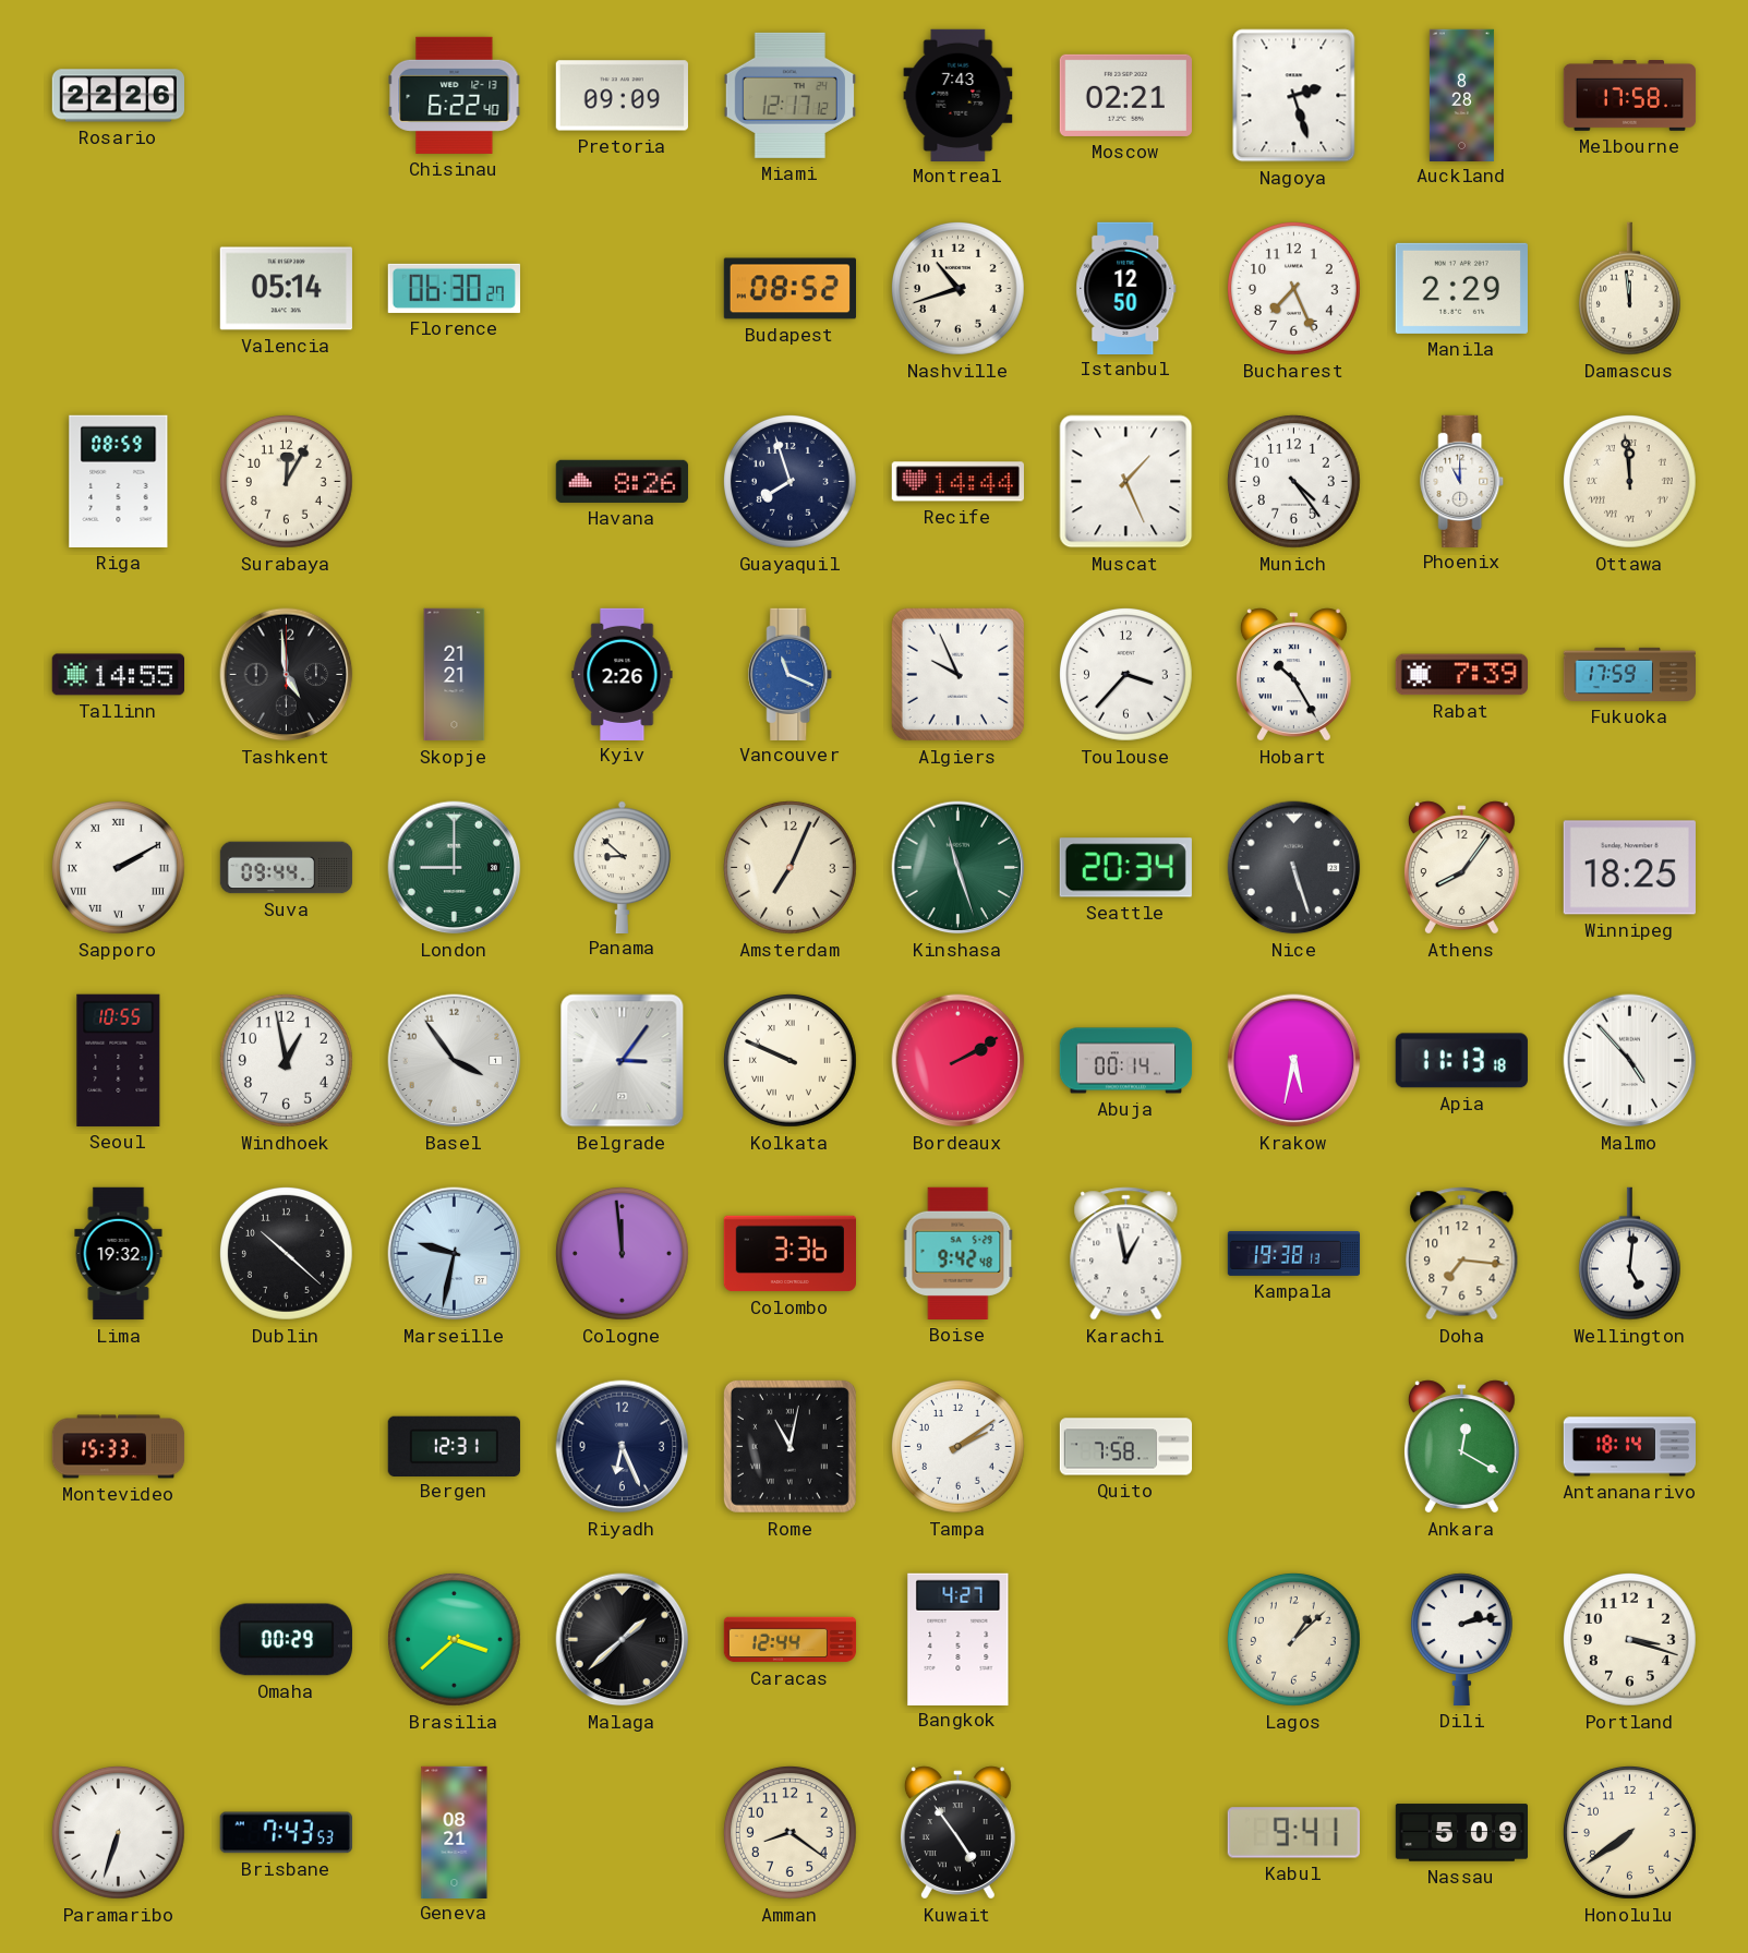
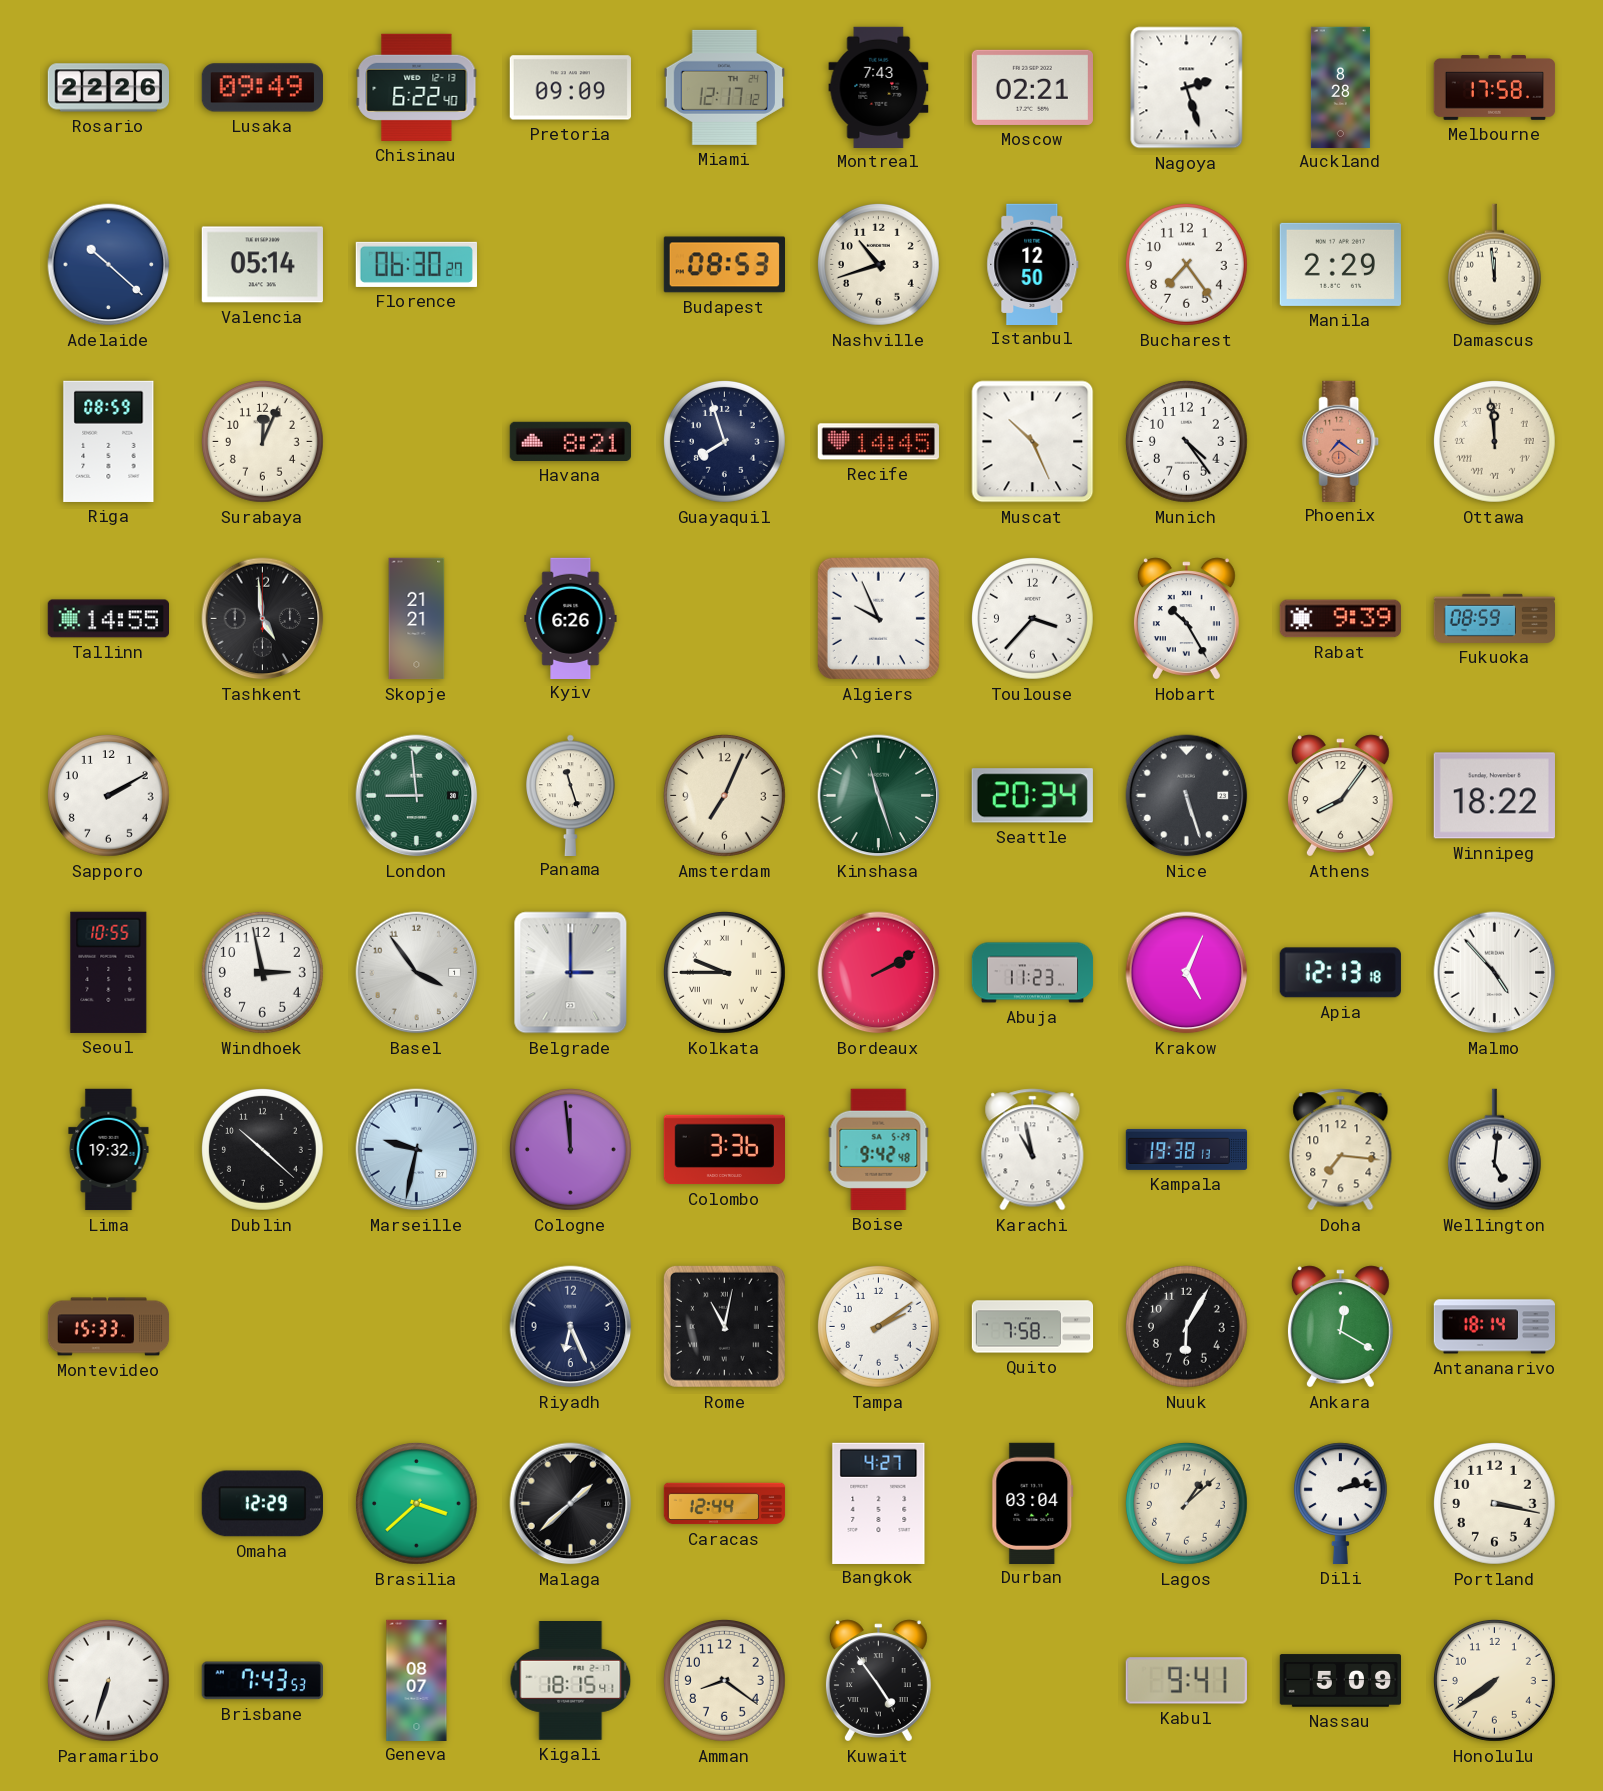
Lusaka: none -> 09:49 (262, 88)
Adelaide: none -> 10:22 (109, 265)
Budapest: 08:52 -> 08:53 (724, 265)
Bucharest: 7:26 -> 7:24 (1187, 265)
Surabaya: 12:05 -> 12:04 (263, 442)
Havana: 8:26 -> 8:21 (570, 441)
Recife: 14:44 -> 14:45 (878, 442)
Muscat: 1:26 -> 10:26 (1033, 442)
Phoenix: 11:00 -> 7:21 (1341, 441)
Phoenix dial: white -> salmon (1341, 441)
Kyiv: 2:26 -> 6:26 (571, 618)
Vancouver: 11:19 -> none (791, 674)
Rabat: 7:39 -> 9:39 (1340, 619)
Fukuoka: 17:59 -> 08:59 (1494, 618)
Sapporo numerals: Roman -> Arabic (109, 796)
Suva: 09:44 -> none (287, 868)
London: 9:00 -> 8:59 (417, 796)
Panama: 8:52 -> 11:27 (571, 795)
Winnipeg: 18:25 -> 18:22 (1494, 796)
Windhoek: 12:58 -> 2:58 (263, 973)
Belgrade: 3:06 -> 3:00 (571, 973)
Kolkata: 9:49 -> 9:45 (725, 973)
Abuja: 00:14 -> 11:23 (1033, 973)
Krakow: 5:32 -> 5:04 (1187, 973)
Apia: 11:13 -> 12:13 (1340, 973)
Karachi: 12:58 -> 10:58 (1033, 1150)
Bergen: 12:31 -> none (454, 1446)
Nuuk: none -> 6:05 (1187, 1327)
Omaha: 00:29 -> 12:29 (262, 1504)
Durban: none -> 03:04 (1033, 1503)
Portland: 3:18 -> 3:17 (1495, 1504)
Geneva: 08:21 -> 08:07 (417, 1680)
Kigali: none -> 18:15 (571, 1681)
